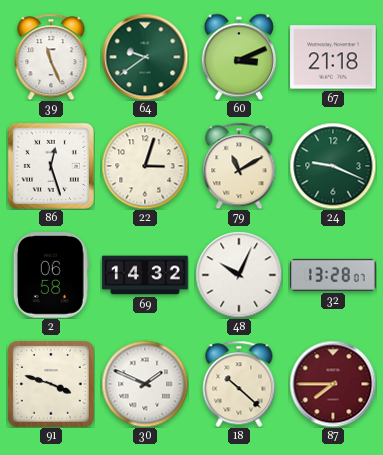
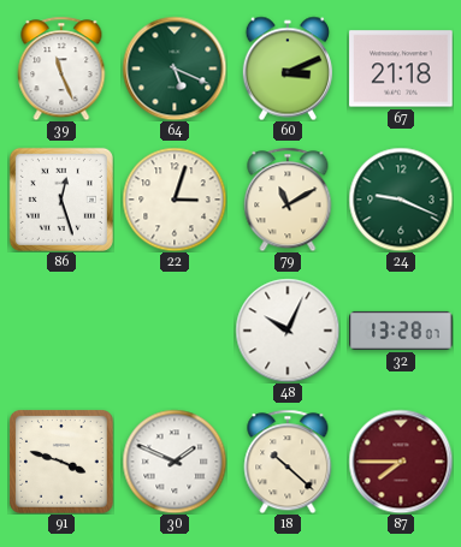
64: 9:39 -> 5:19 (175, 69)
2: 06:58 -> none (51, 275)
69: 14:32 -> none (145, 275)
